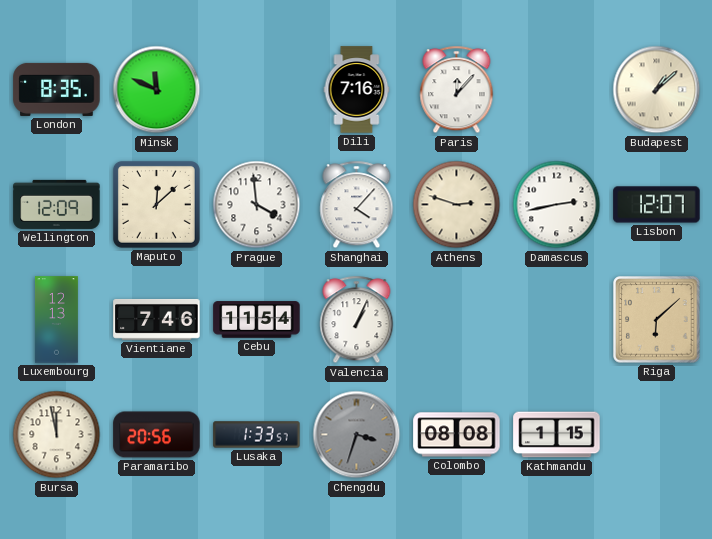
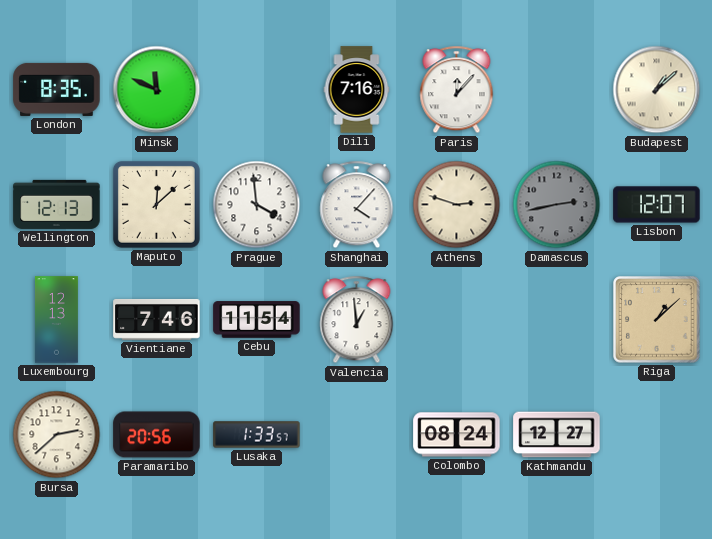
Wellington: 12:09 -> 12:13 (57, 204)
Damascus dial: white -> grey (557, 205)
Valencia: 1:04 -> 12:59 (357, 320)
Riga: 6:08 -> 1:08 (657, 320)
Bursa: 11:58 -> 2:38 (57, 435)
Chengdu: 3:33 -> none (357, 435)
Colombo: 08:08 -> 08:24 (457, 435)
Kathmandu: 1:15 -> 12:27 (557, 435)
